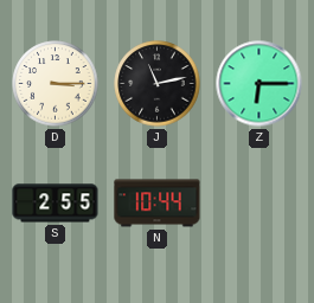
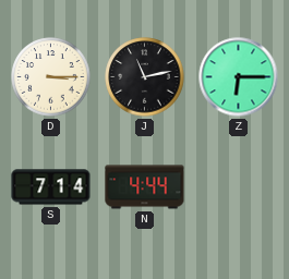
S: 2:55 -> 7:14 (51, 187)
N: 10:44 -> 4:44 (145, 187)
